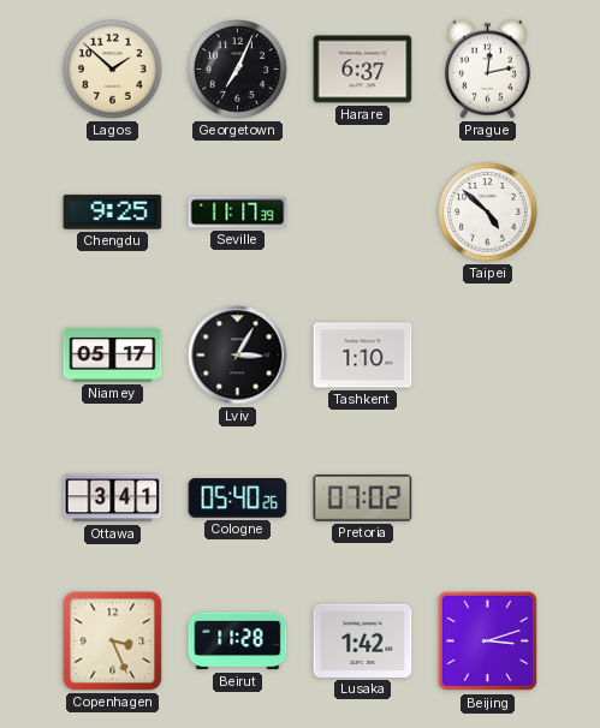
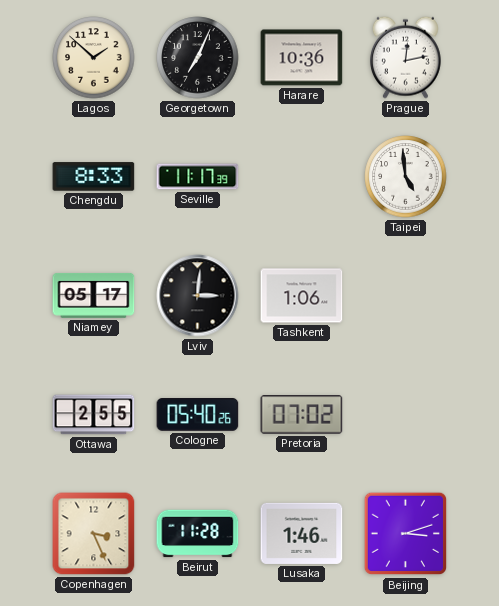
Harare: 6:37 -> 10:36 (302, 58)
Chengdu: 9:25 -> 8:33 (94, 177)
Taipei: 4:52 -> 4:59 (406, 177)
Lviv: 3:05 -> 3:01 (198, 296)
Tashkent: 1:10 -> 1:06 (302, 296)
Ottawa: 3:41 -> 2:55 (94, 415)
Lusaka: 1:42 -> 1:46 (302, 533)
